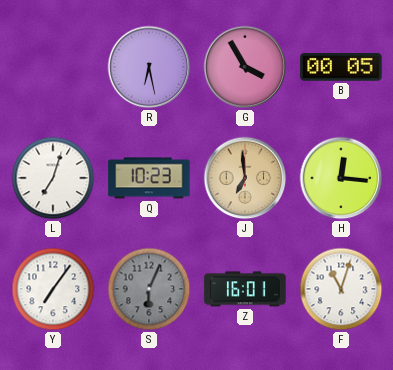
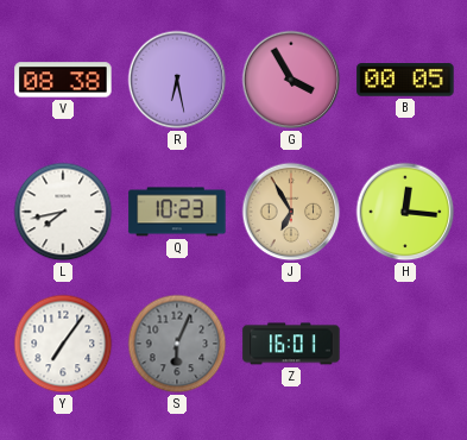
V: none -> 08:38 (63, 80)
L: 7:03 -> 7:43 (63, 212)
J: 6:59 -> 6:55 (291, 212)
F: 11:03 -> none (341, 289)
